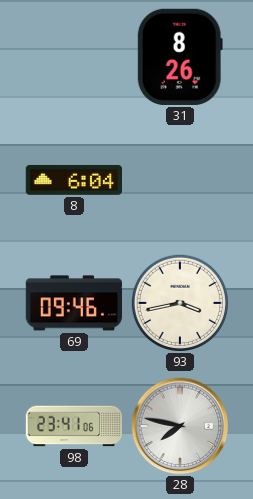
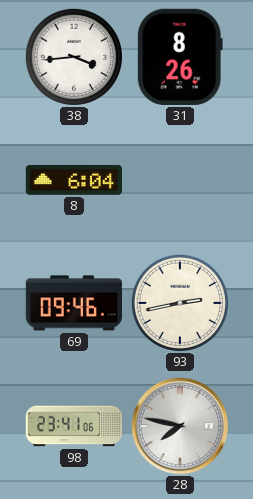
38: none -> 3:44 (73, 56)
93: 3:43 -> 2:43 (179, 302)
